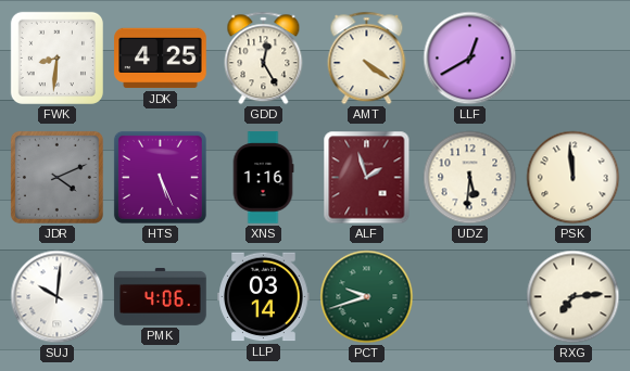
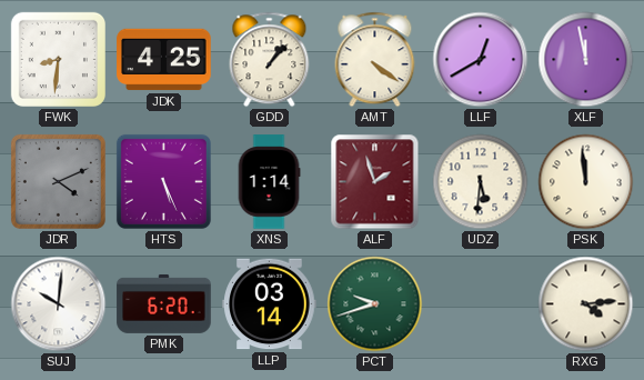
GDD: 12:25 -> 1:07 (270, 60)
XLF: none -> 11:58 (586, 60)
XNS: 1:16 -> 1:14 (269, 182)
PMK: 4:06 -> 6:20 (164, 303)
RXG: 7:14 -> 4:14 (586, 304)
